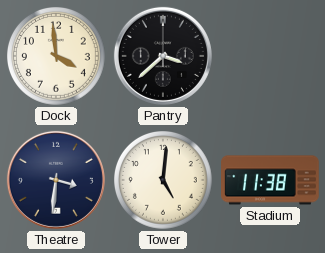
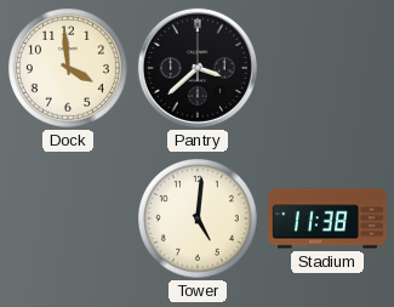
Theatre: 3:31 -> none (56, 180)
